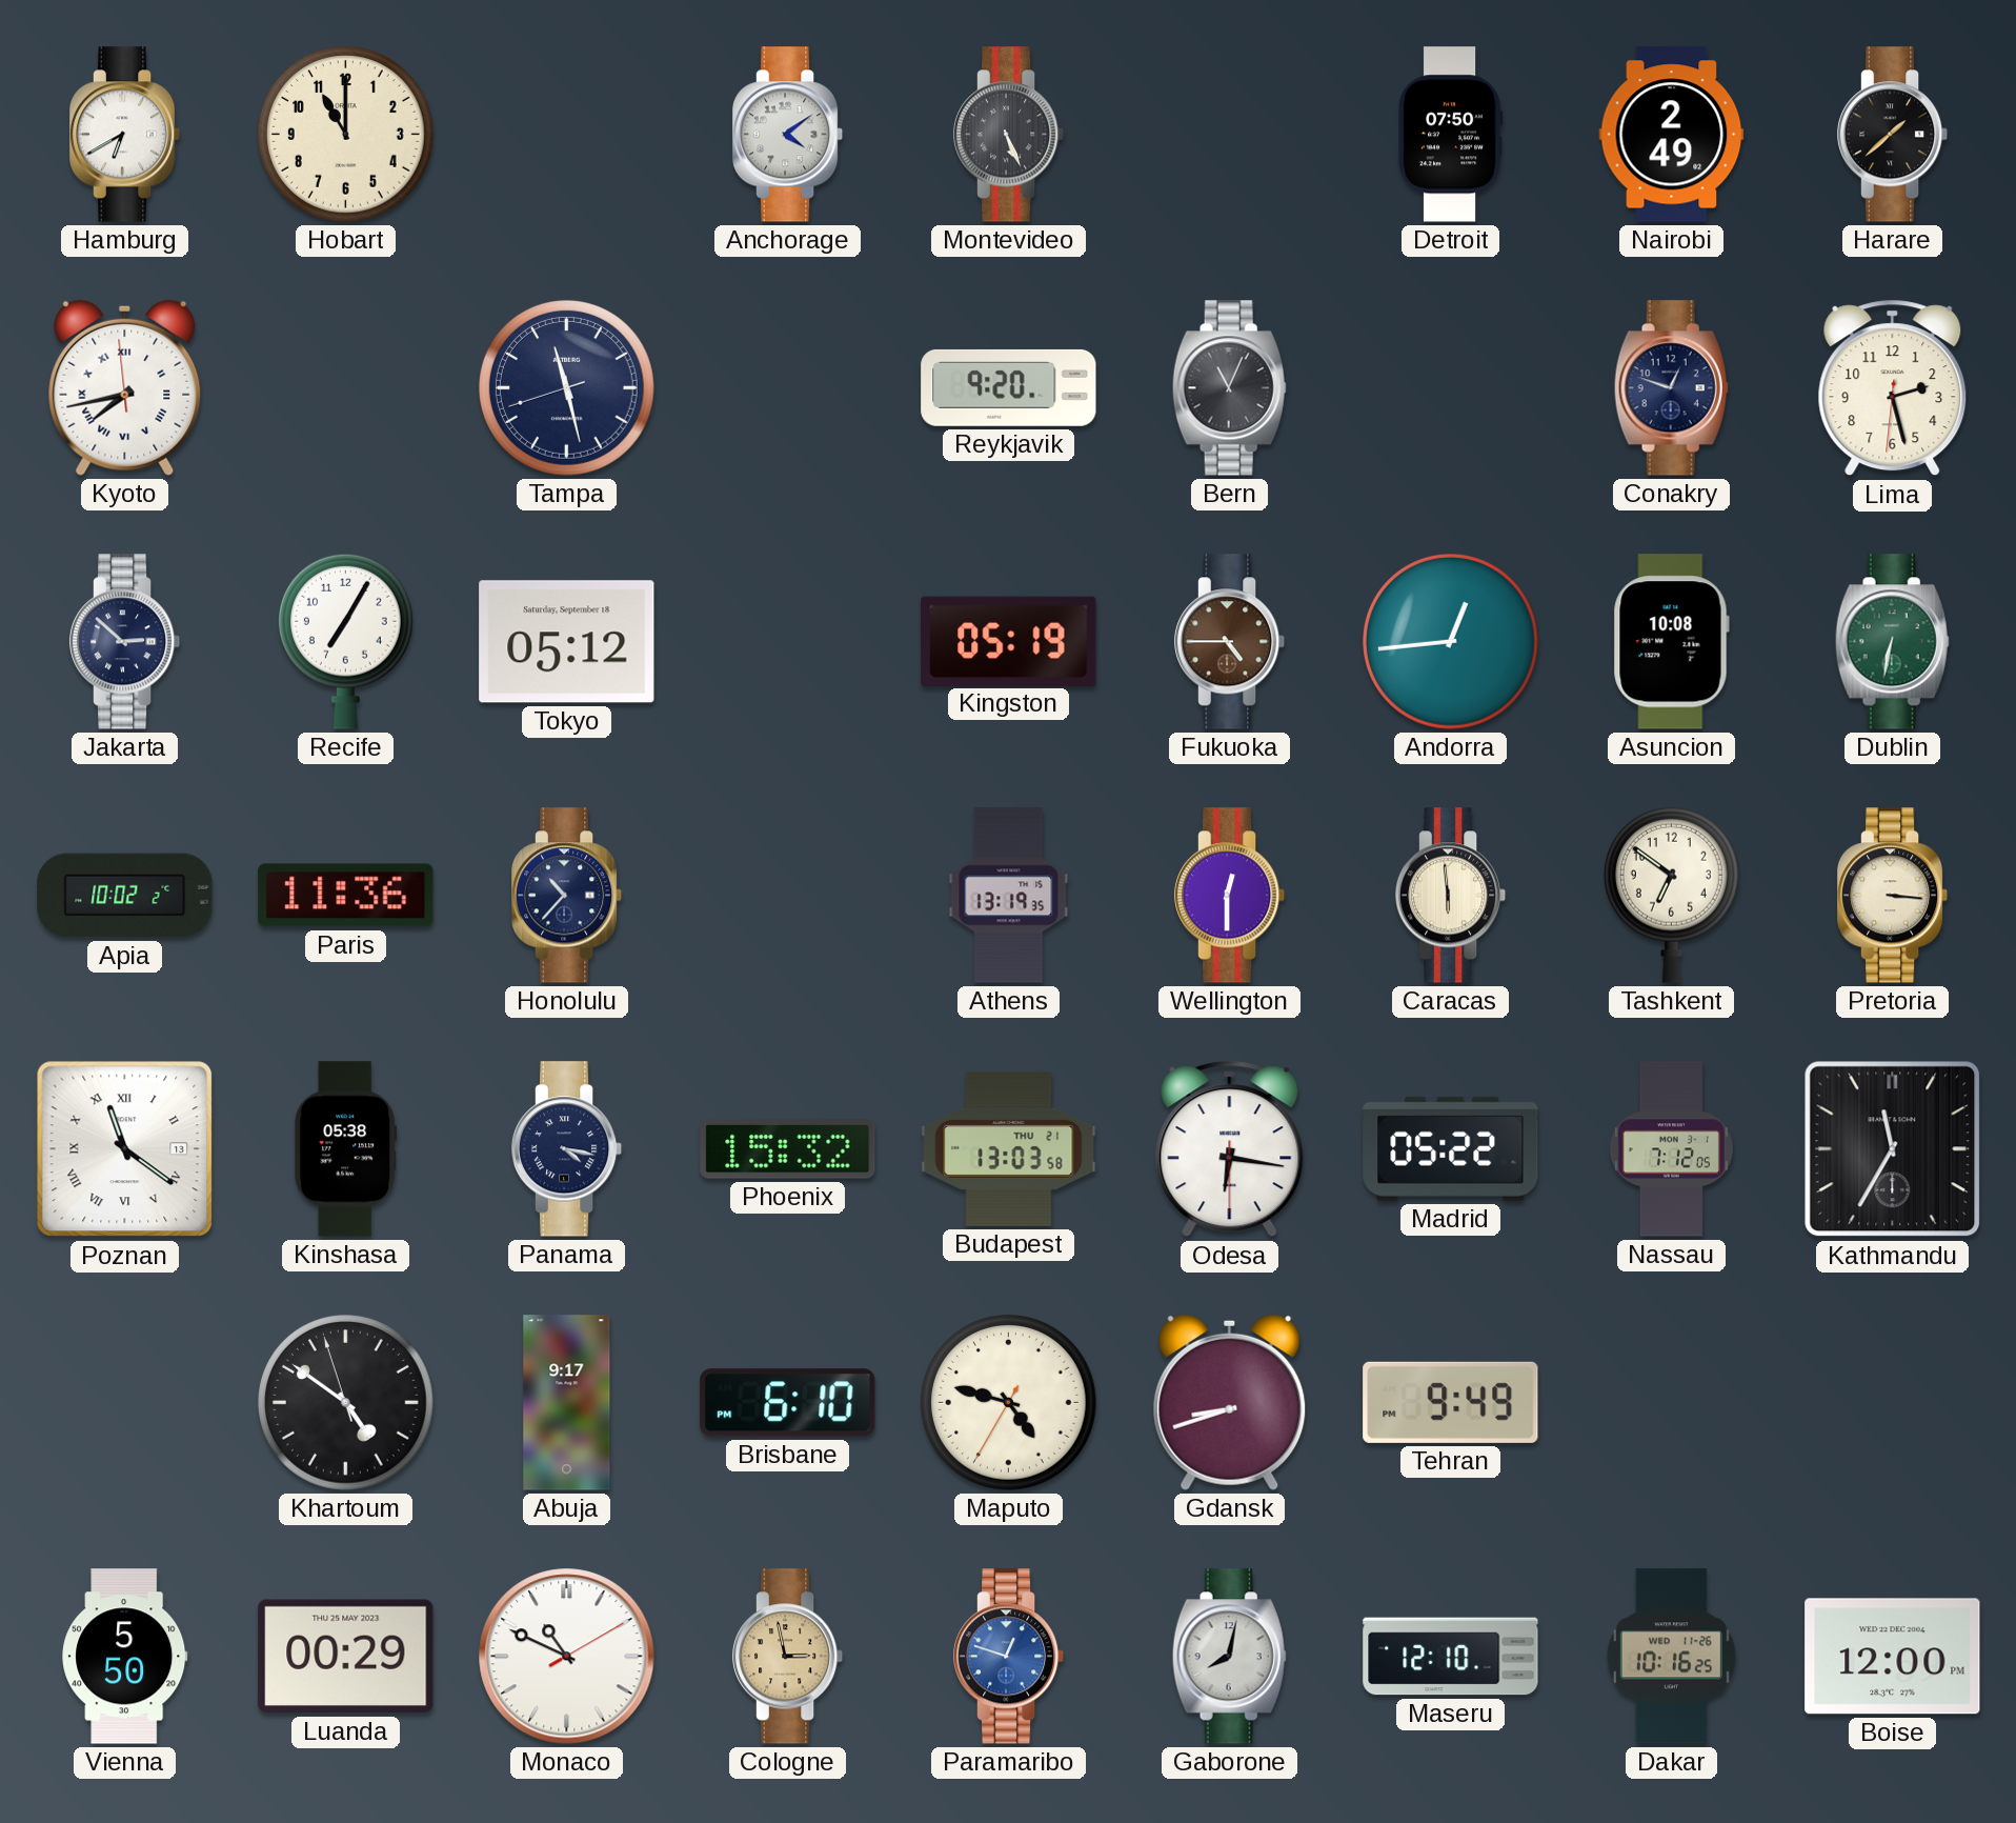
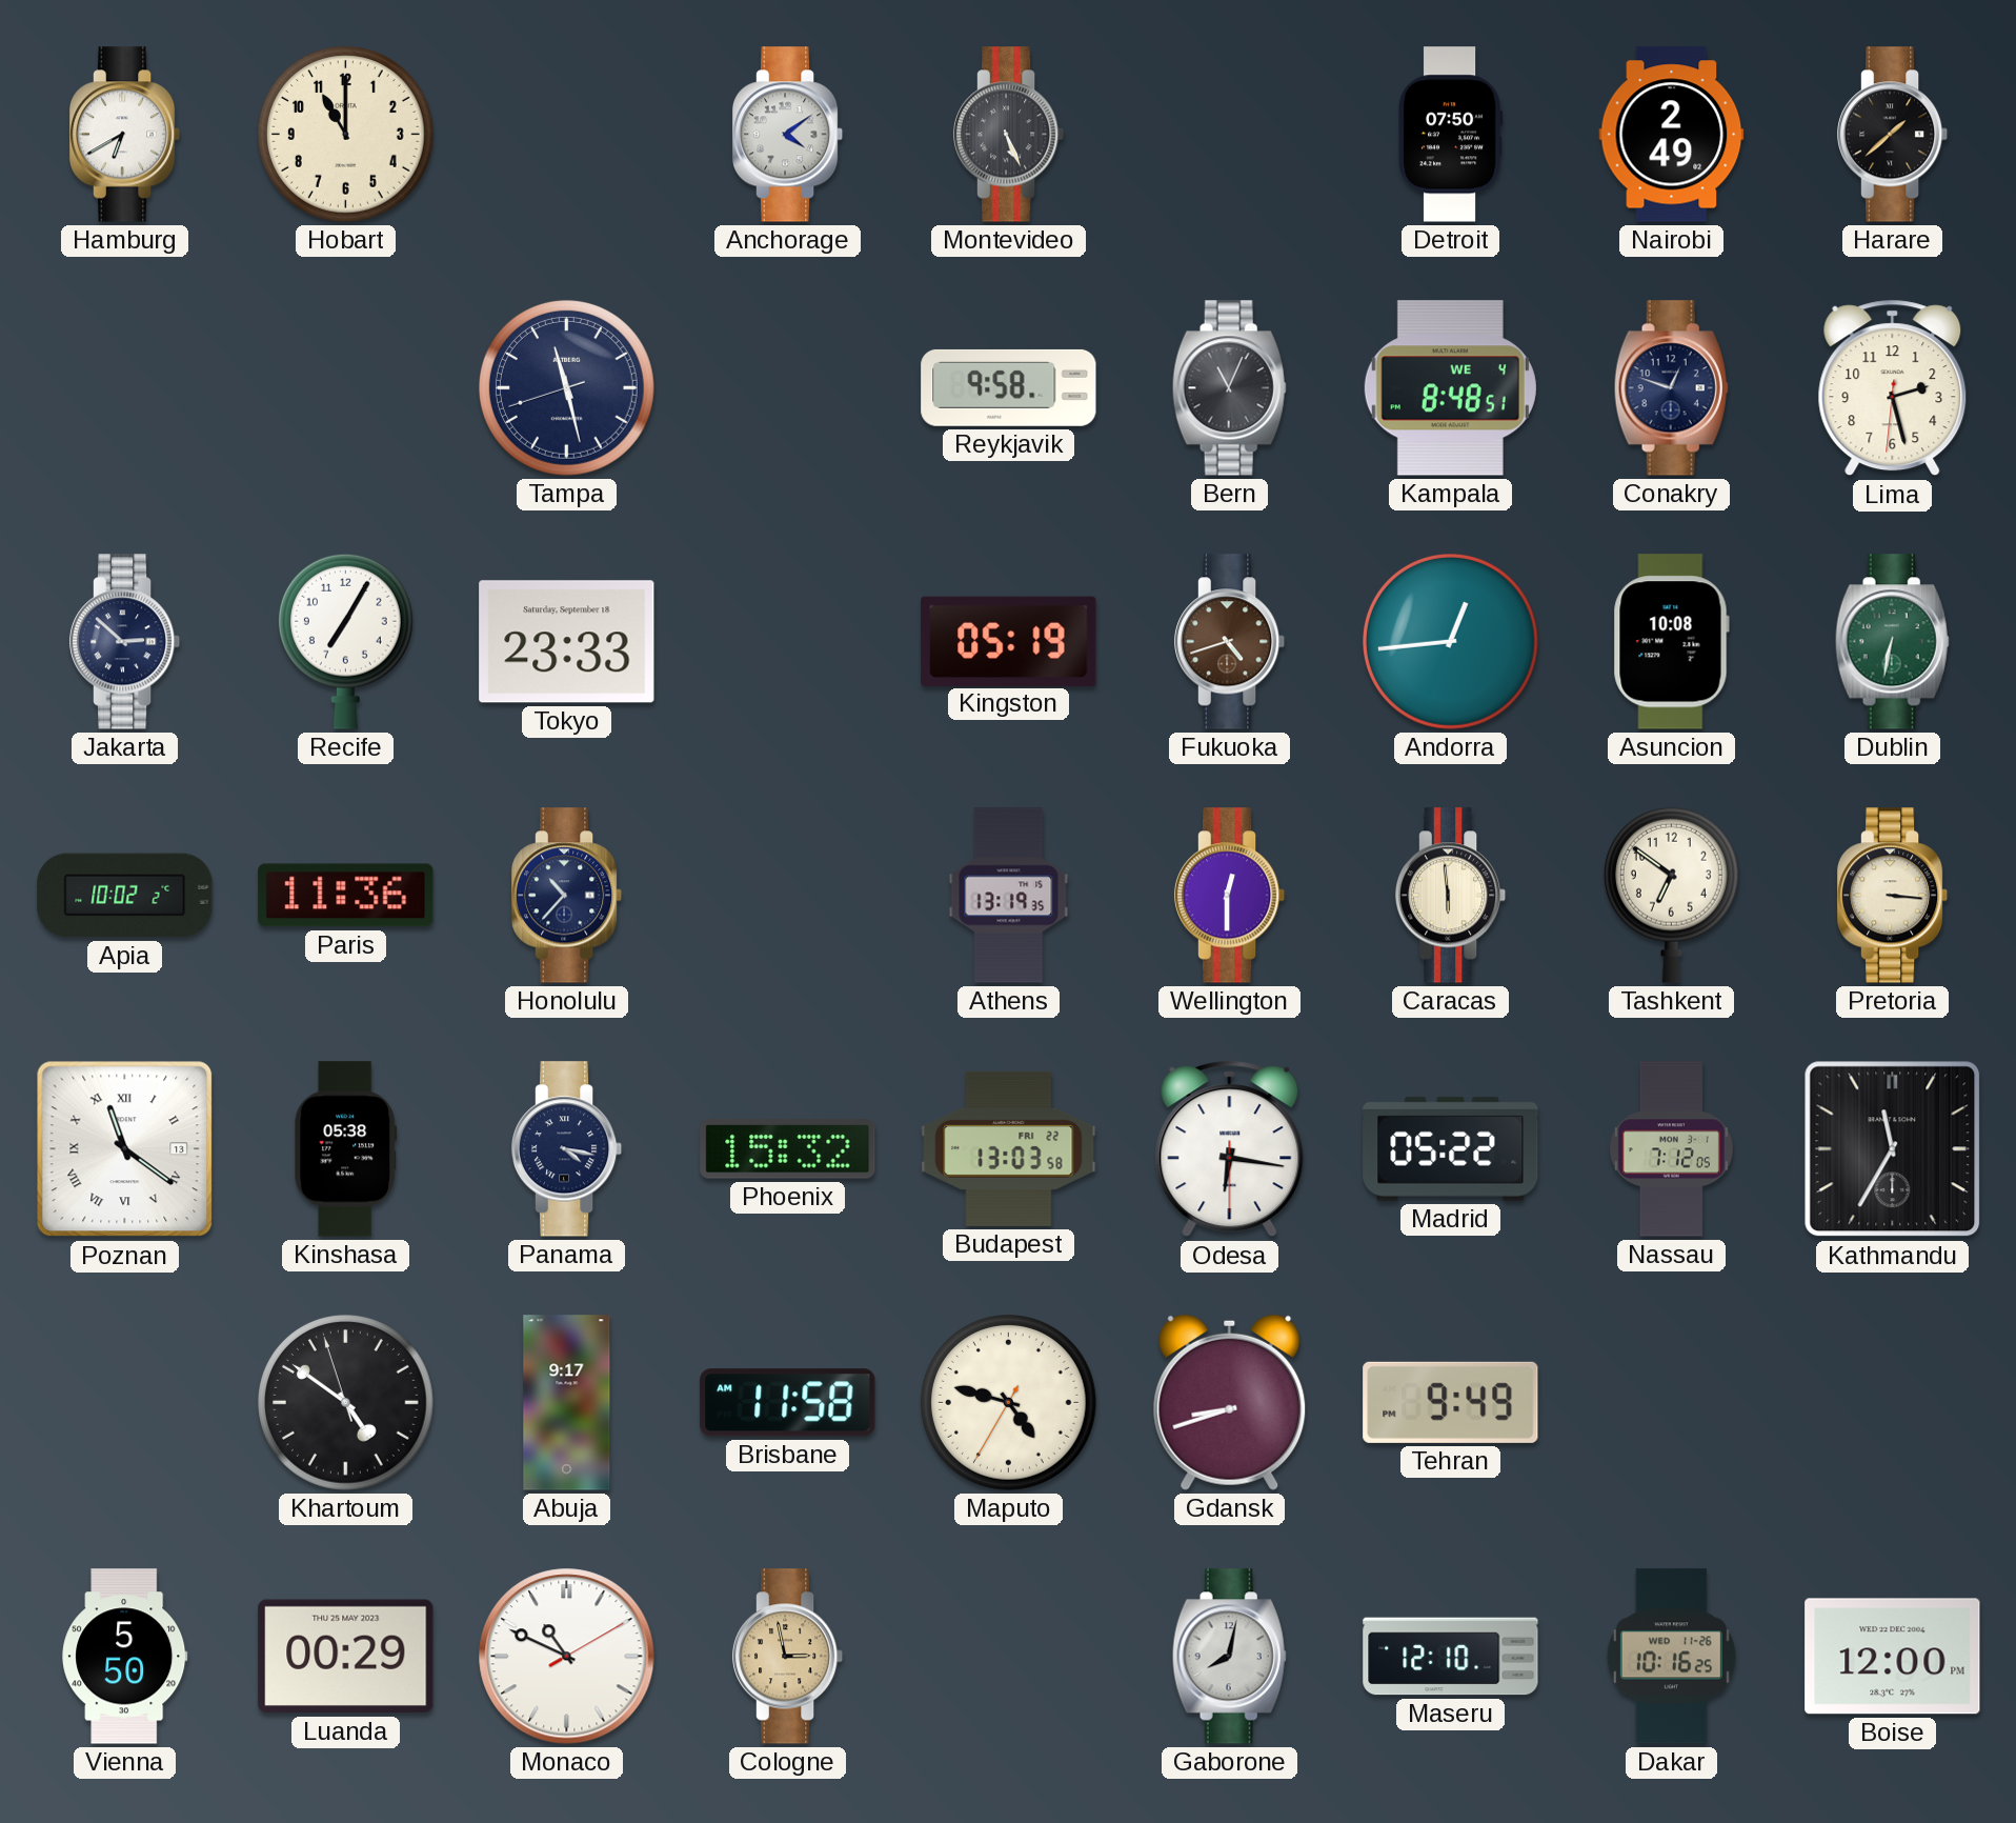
Kyoto: 7:42 -> none (125, 387)
Reykjavik: 9:20 -> 9:58 (1009, 387)
Kampala: none -> 8:48 (1450, 388)
Tokyo: 05:12 -> 23:33 (567, 642)
Fukuoka: 4:45 -> 4:42 (1230, 642)
Budapest date: THU 21 -> FRI 22 (1009, 1148)
Brisbane: 6:10 -> 11:58 (788, 1403)
Paramaribo: 12:48 -> none (1009, 1657)
